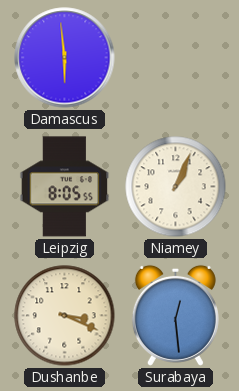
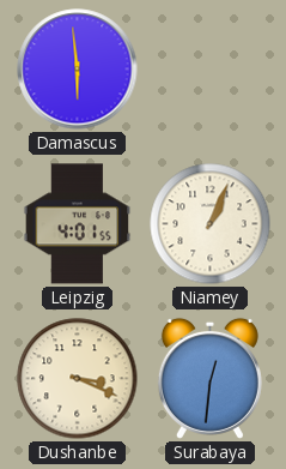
Leipzig: 8:05 -> 4:01 (78, 224)
Surabaya: 12:29 -> 12:31 (209, 378)
